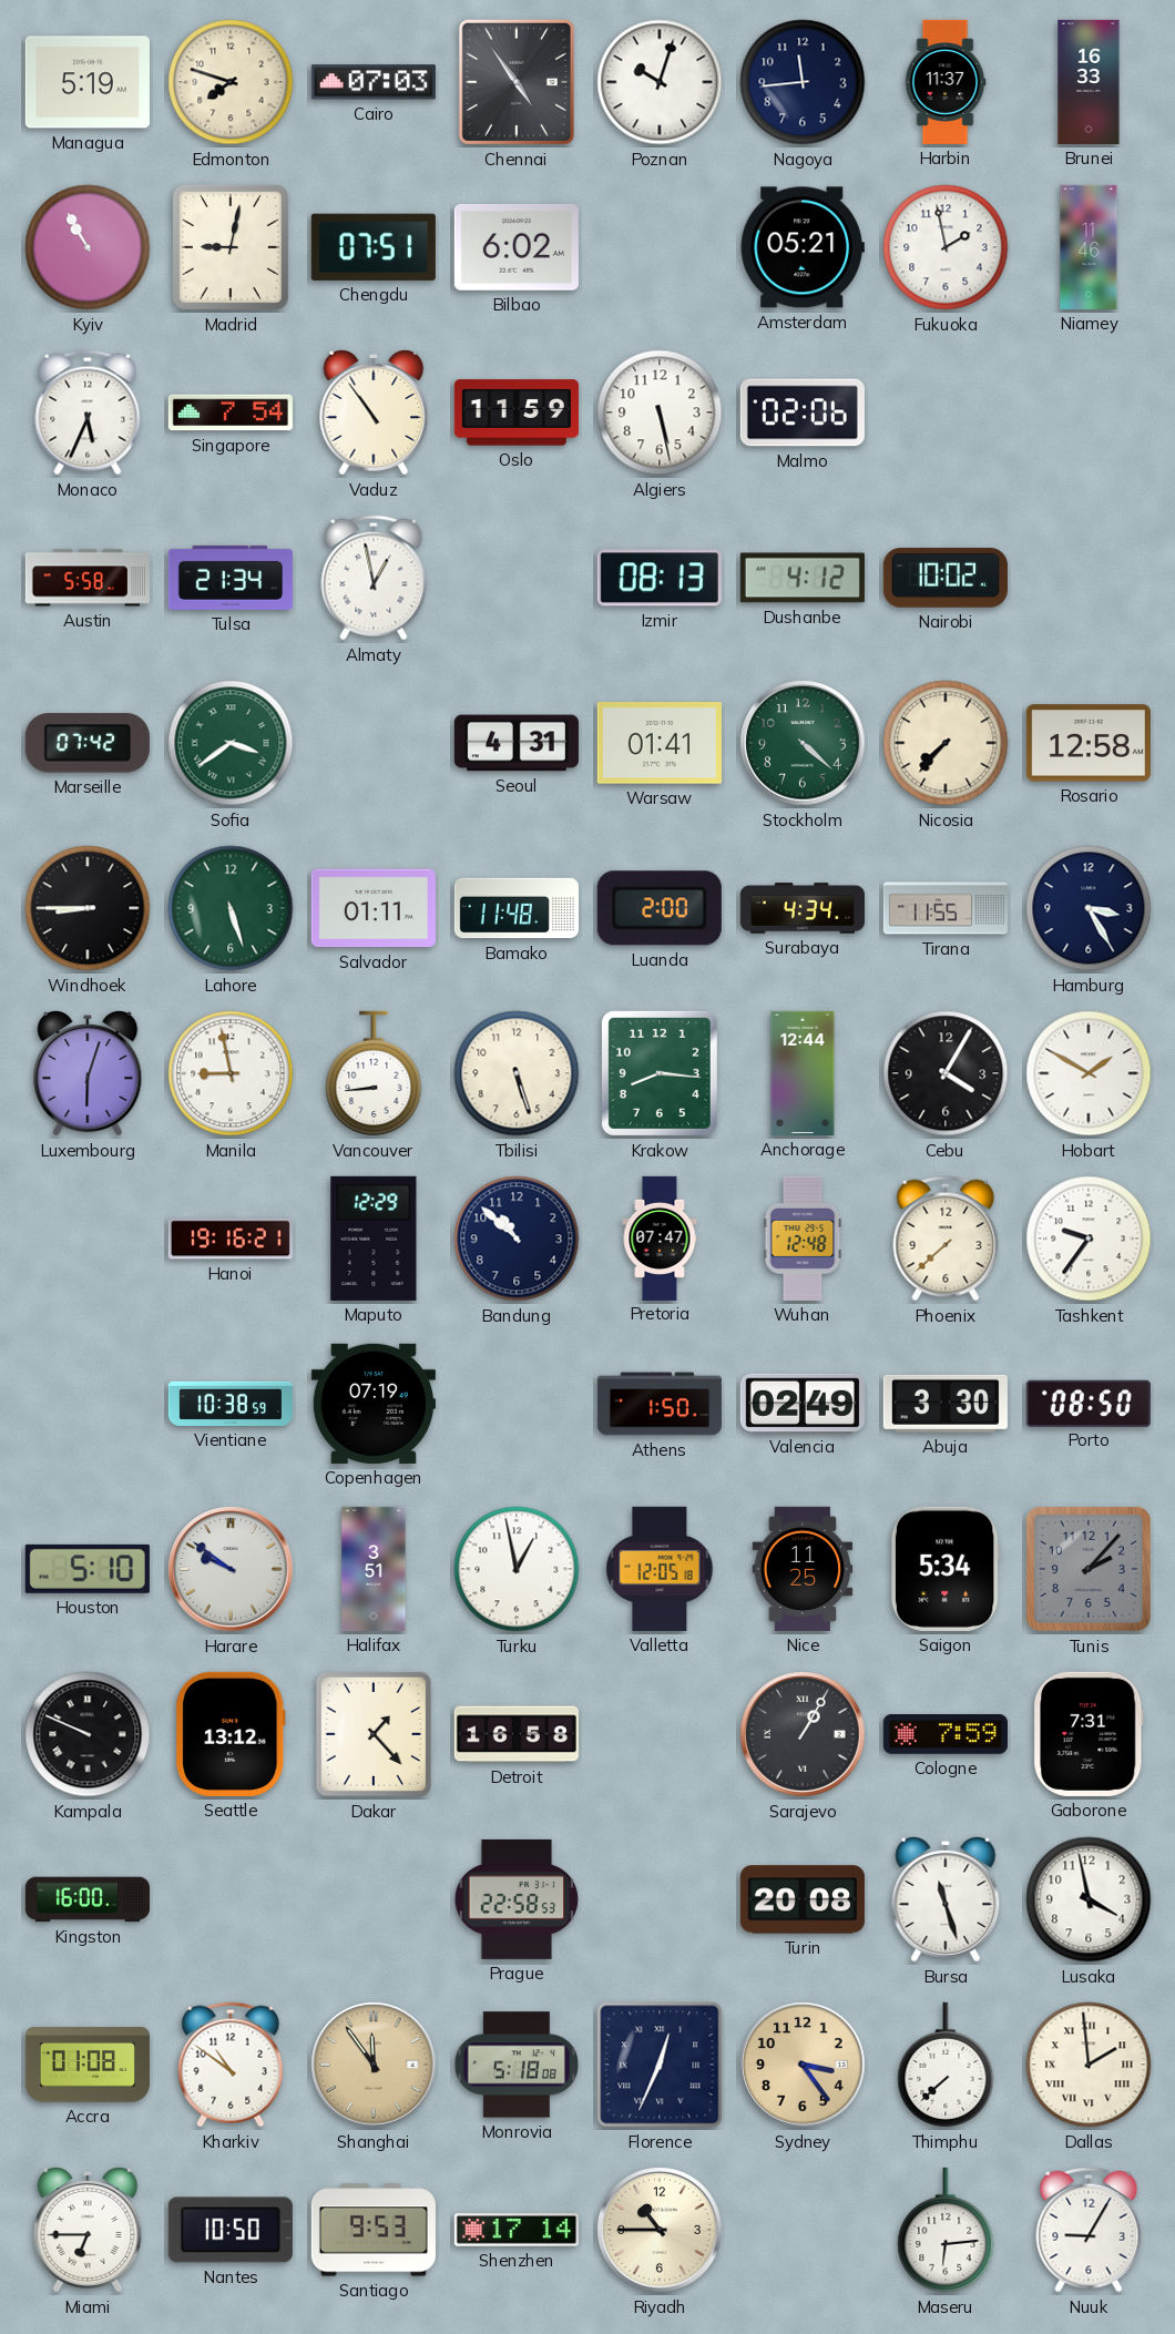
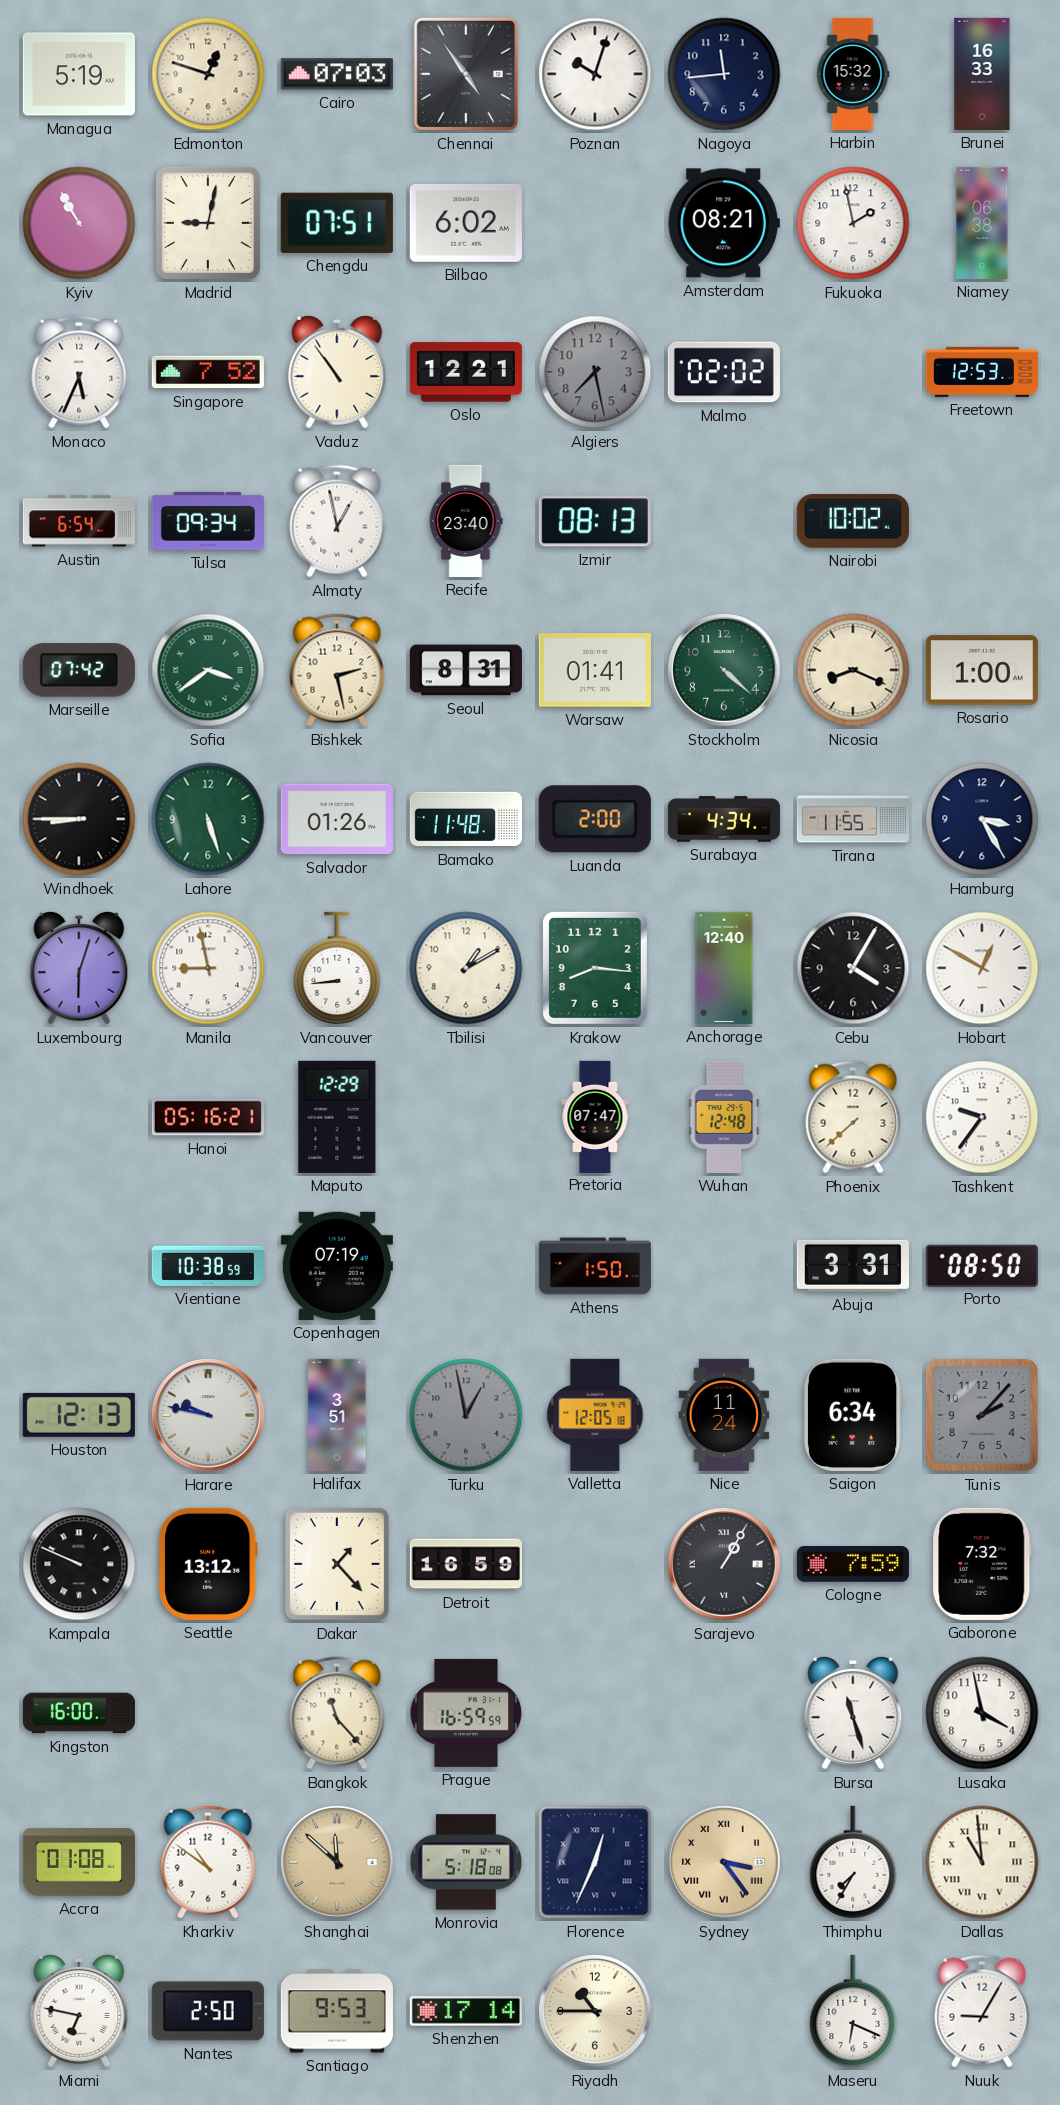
Edmonton: 7:48 -> 12:48 (208, 74)
Harbin: 11:37 -> 15:32 (853, 74)
Amsterdam: 05:21 -> 08:21 (724, 223)
Niamey: 11:46 -> 06:38 (982, 223)
Singapore: 7:54 -> 7:52 (208, 372)
Oslo: 11:59 -> 12:21 (466, 372)
Algiers: 5:28 -> 7:28 (595, 372)
Algiers dial: white -> grey (595, 372)
Malmo: 02:06 -> 02:02 (724, 372)
Freetown: none -> 12:53 (982, 372)
Austin: 5:58 -> 6:54 (79, 521)
Tulsa: 21:34 -> 09:34 (208, 521)
Recife: none -> 23:40 (466, 521)
Dushanbe: 4:12 -> none (803, 578)
Bishkek: none -> 2:28 (337, 670)
Seoul: 4:31 -> 8:31 (466, 670)
Nicosia: 7:37 -> 8:19 (853, 670)
Rosario: 12:58 -> 1:00 (982, 670)
Salvador: 01:11 -> 01:26 (337, 819)
Tbilisi: 5:27 -> 1:10 (466, 968)
Anchorage: 12:44 -> 12:40 (724, 968)
Hobart: 1:50 -> 12:50 (982, 968)
Hanoi: 19:16 -> 05:16 (208, 1117)
Bandung: 10:52 -> none (517, 1239)
Valencia: 02:49 -> none (803, 1403)
Abuja: 3:30 -> 3:31 (853, 1266)
Houston: 5:10 -> 12:13 (79, 1415)
Harare: 9:51 -> 9:47 (208, 1415)
Turku dial: white -> grey (466, 1415)
Nice: 11:25 -> 11:24 (724, 1415)
Saigon: 5:34 -> 6:34 (853, 1415)
Detroit: 16:58 -> 16:59 (466, 1564)
Gaborone: 7:31 -> 7:32 (983, 1564)
Bangkok: none -> 11:23 (337, 1713)
Prague: 22:58 -> 16:59 (466, 1713)
Turin: 20:08 -> none (803, 1899)
Shanghai: 11:54 -> 11:52 (337, 1862)
Sydney numerals: Arabic -> Roman (724, 1862)
Thimphu: 7:38 -> 7:35 (853, 1862)
Dallas: 1:59 -> 10:59 (982, 1862)
Miami: 6:45 -> 6:47 (79, 2011)
Nantes: 10:50 -> 2:50 (208, 2011)
Maseru: 6:14 -> 6:19 (853, 2011)
